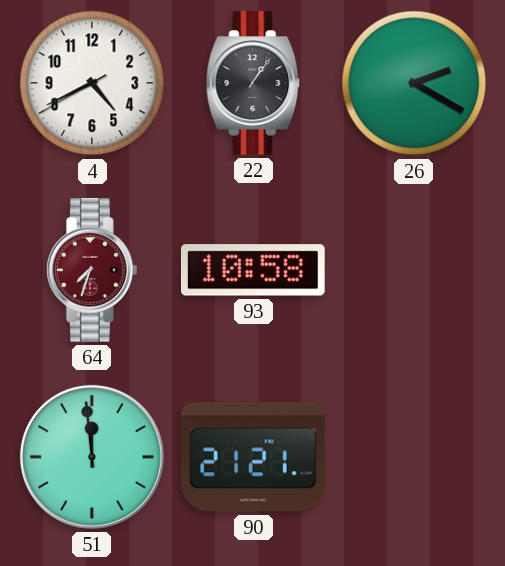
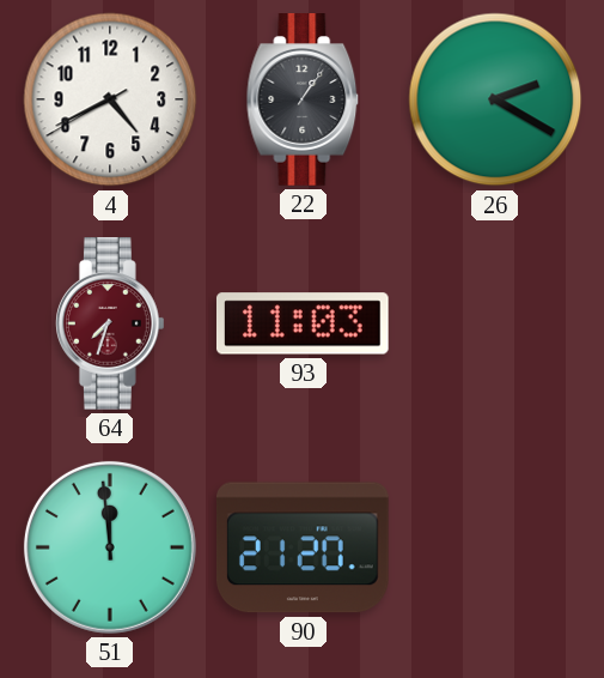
93: 10:58 -> 11:03 (303, 323)
90: 21:21 -> 21:20 (303, 547)
